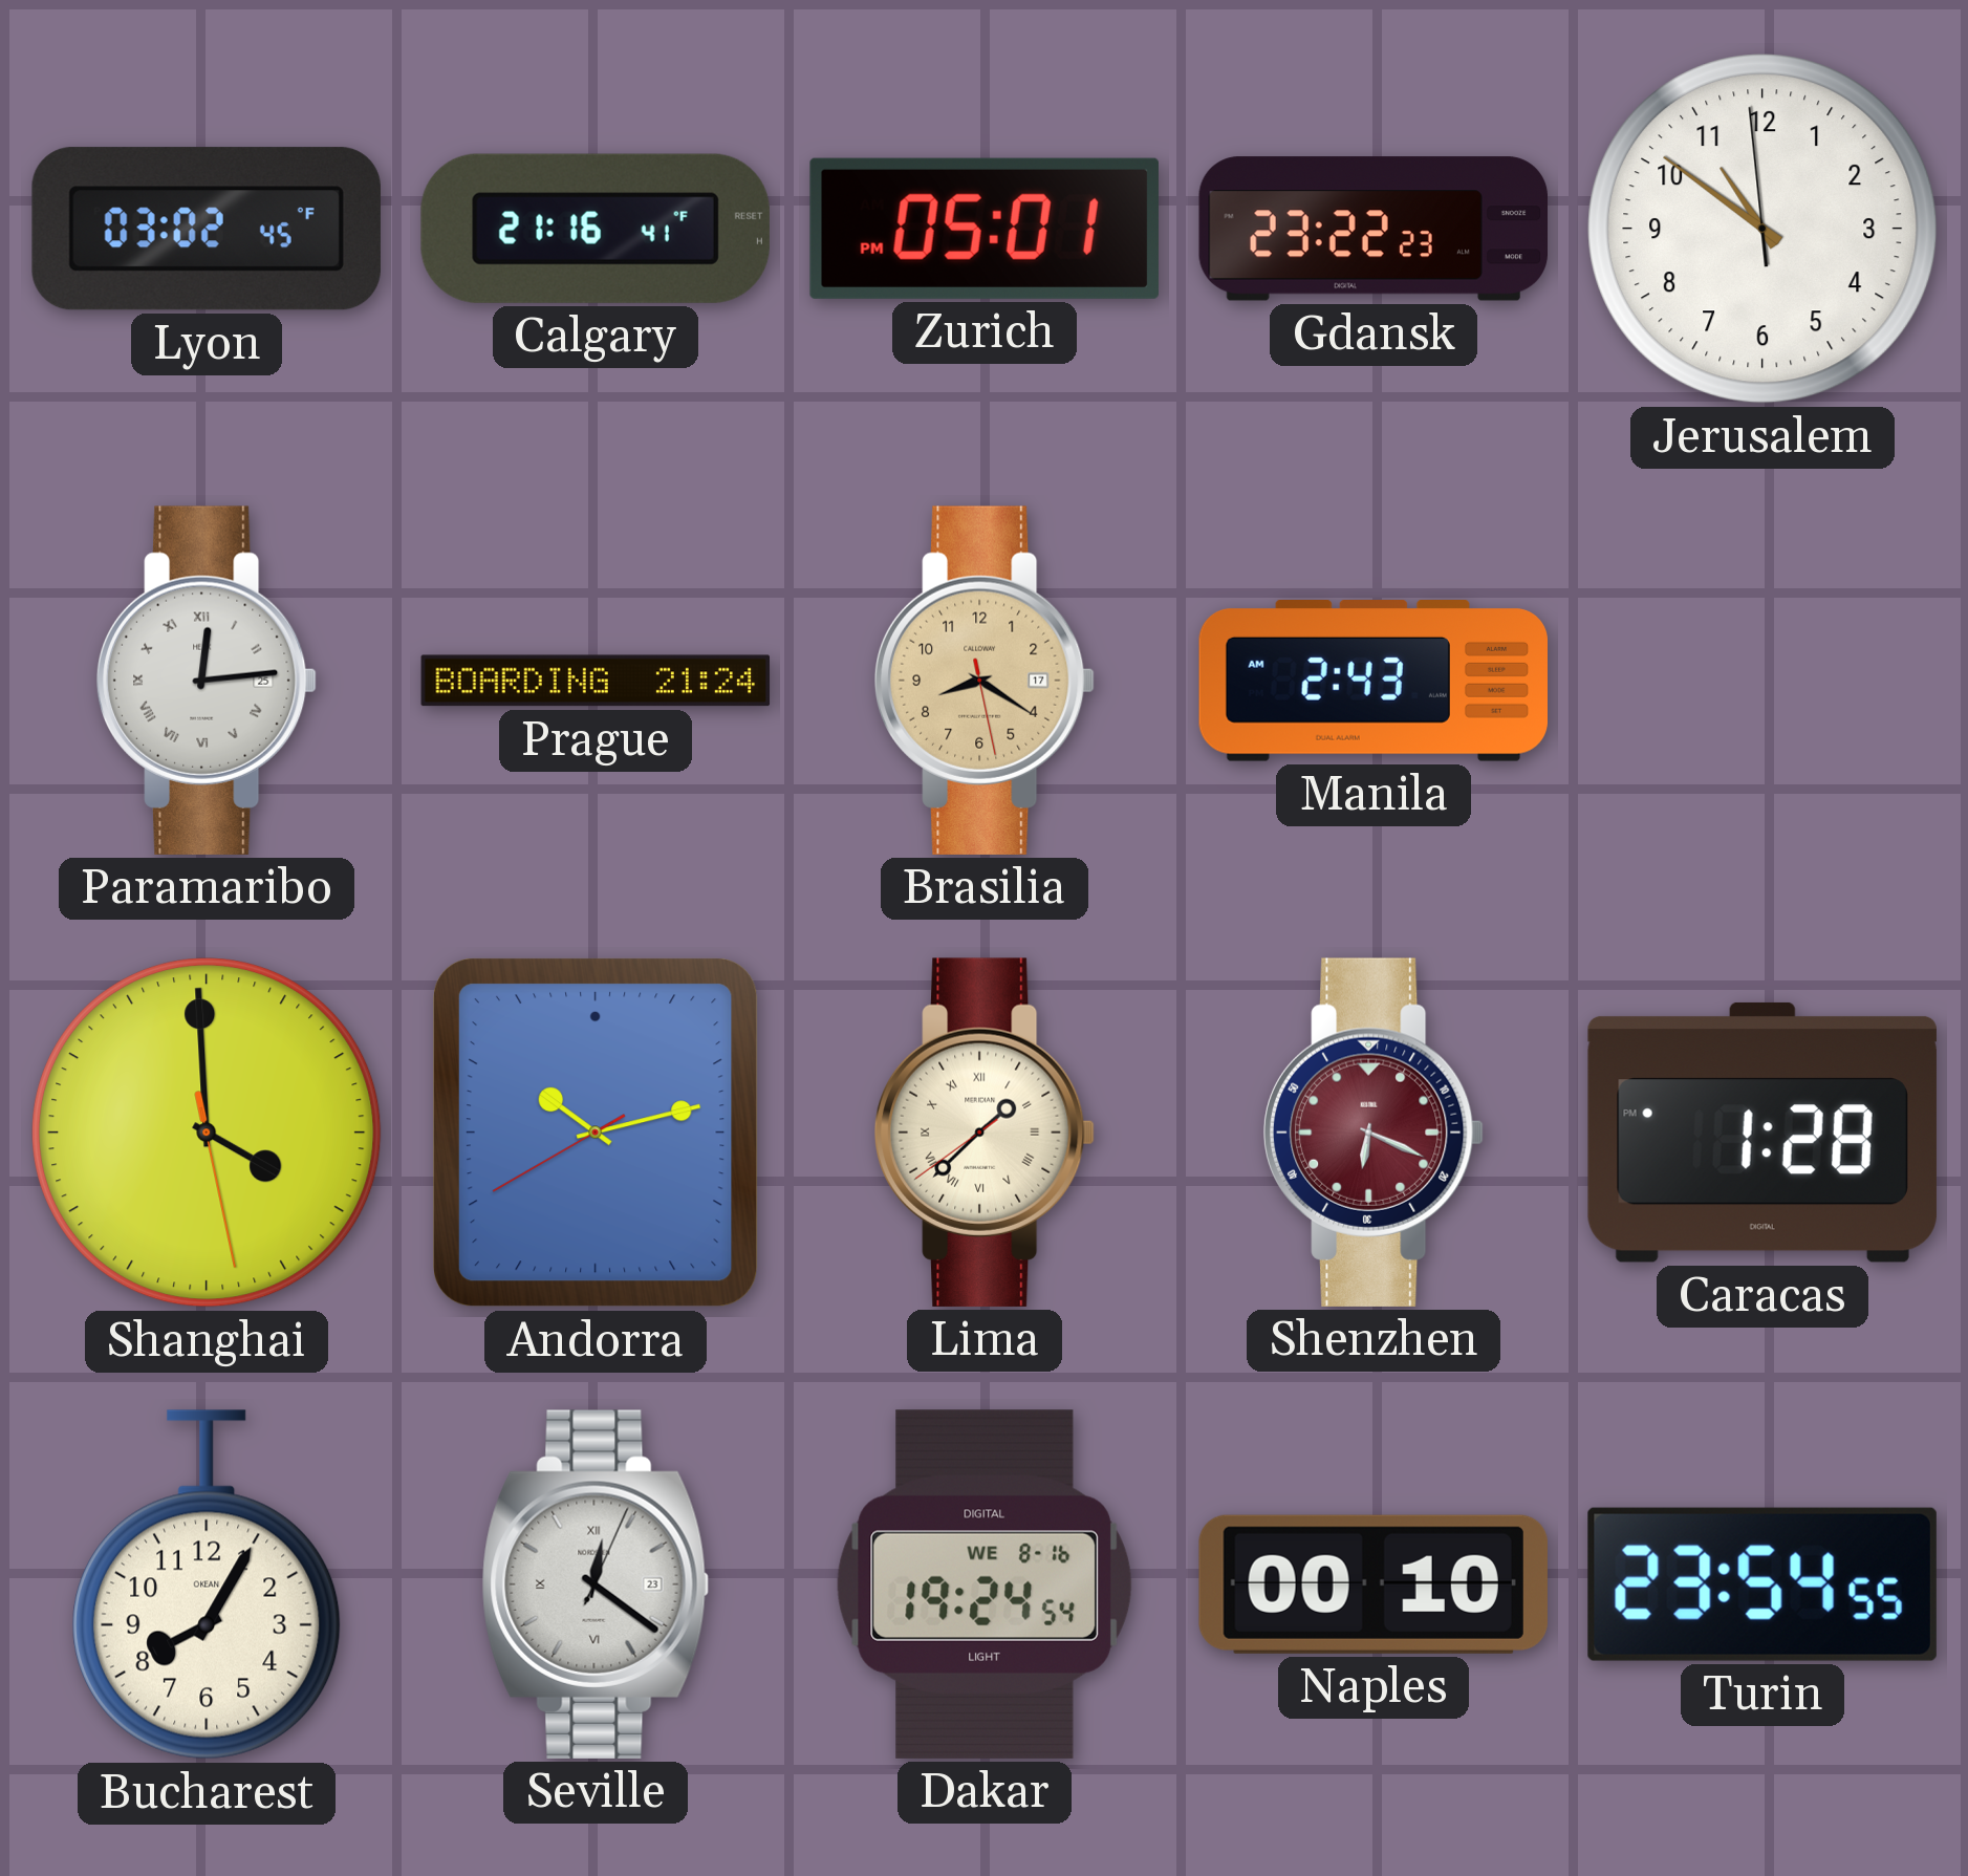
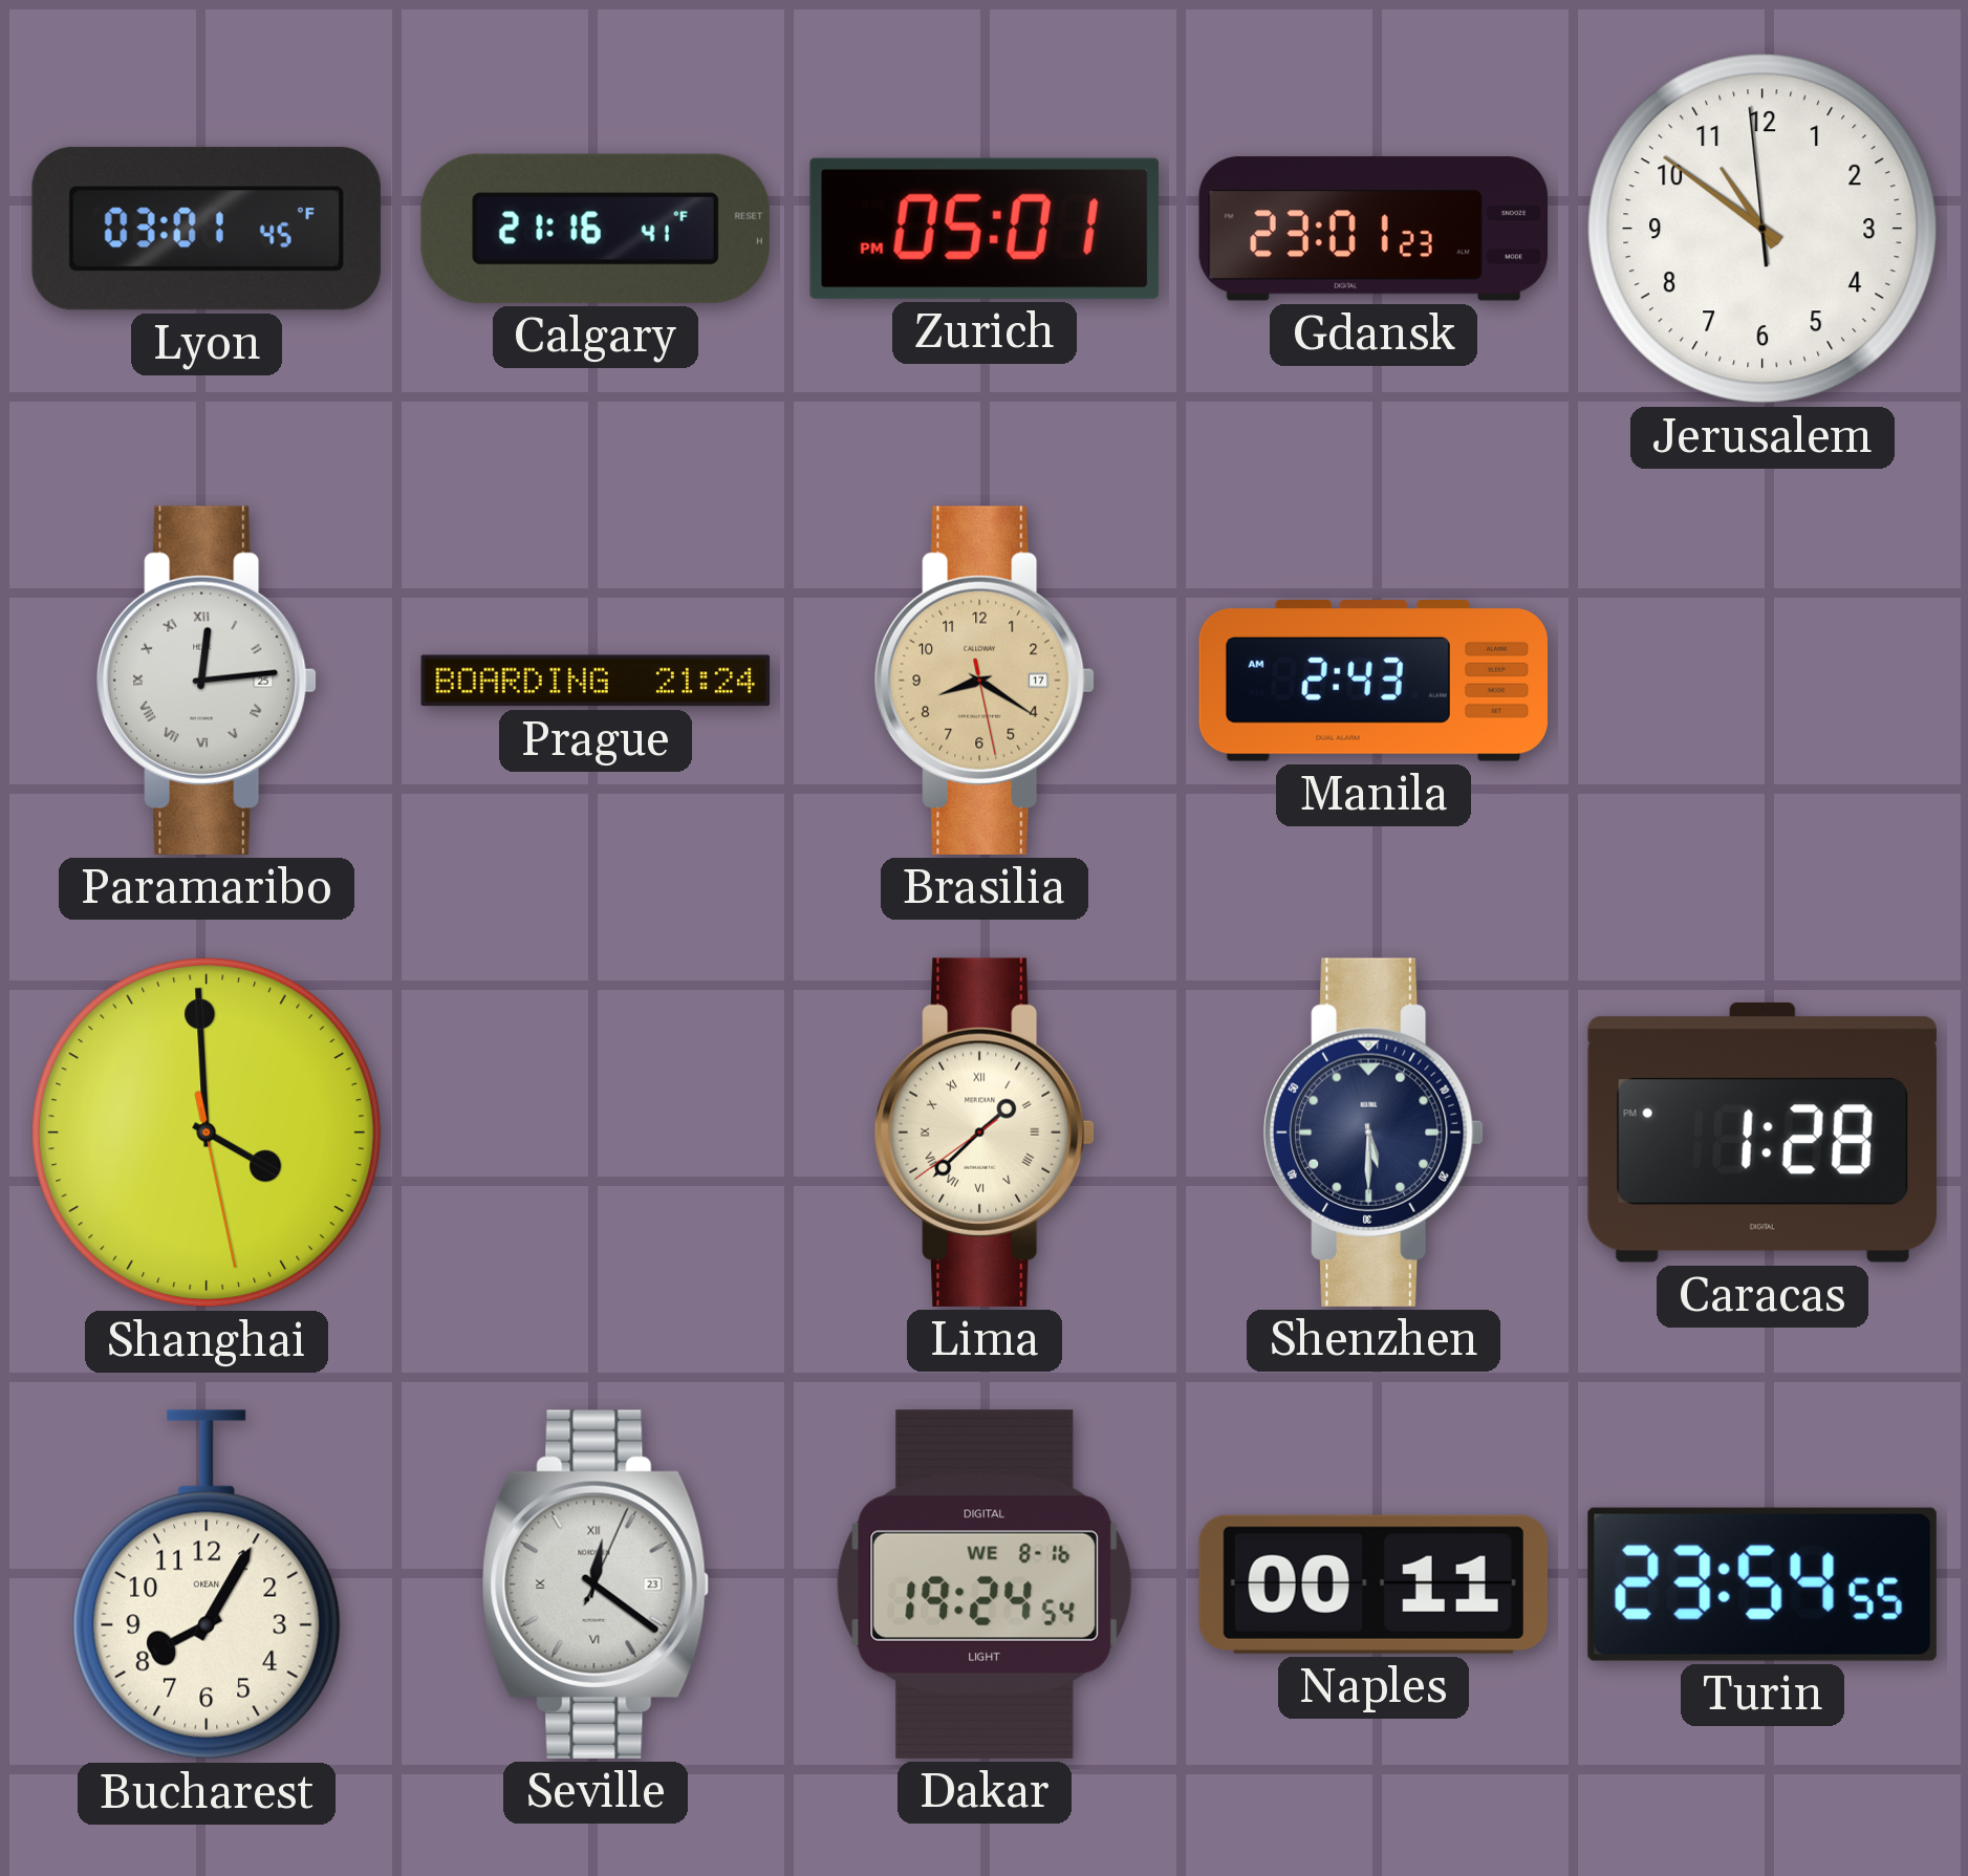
Lyon: 03:02 -> 03:01 (207, 229)
Gdansk: 23:22 -> 23:01 (1372, 229)
Andorra: 10:12 -> none (596, 1133)
Shenzhen: 6:19 -> 5:30 (1374, 1133)
Shenzhen dial: burgundy -> navy (1374, 1133)
Naples: 00:10 -> 00:11 (1374, 1584)
